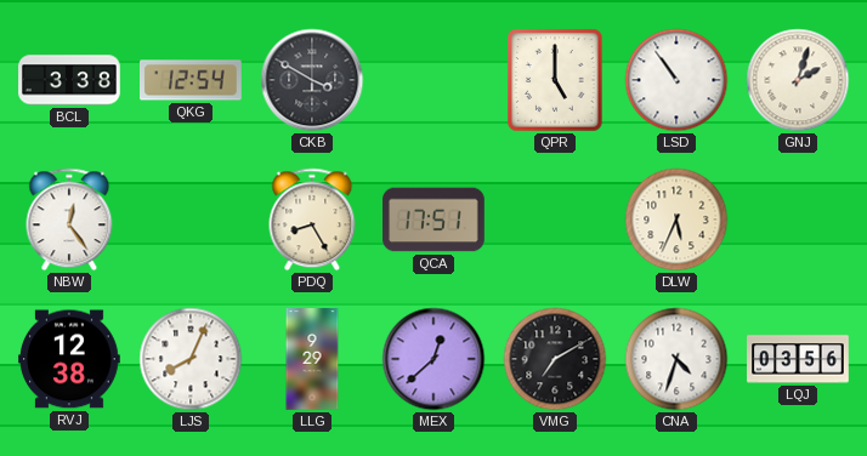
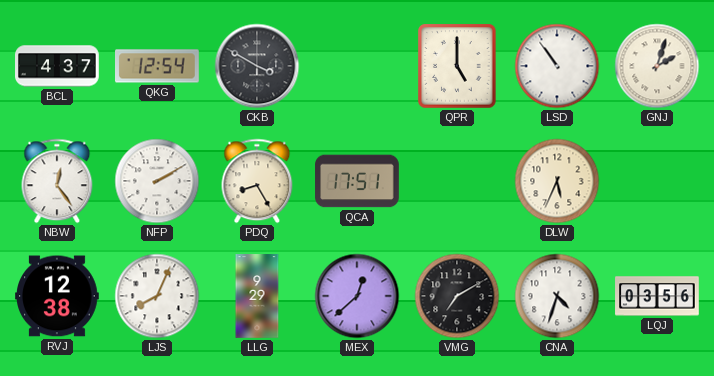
BCL: 3:38 -> 4:37 (58, 66)
NFP: none -> 2:10 (157, 181)
